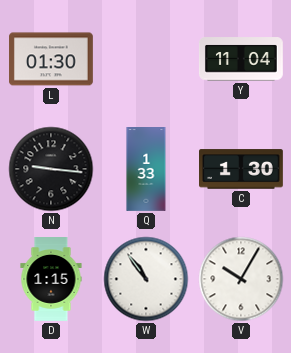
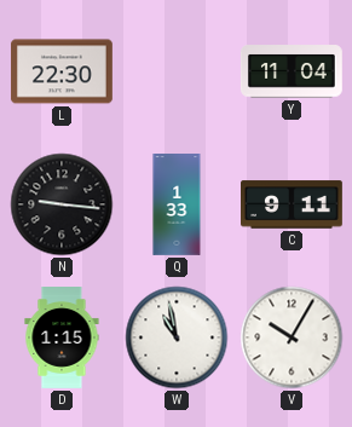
L: 01:30 -> 22:30 (63, 71)
C: 1:30 -> 9:11 (293, 204)
W: 10:54 -> 10:58 (177, 337)
